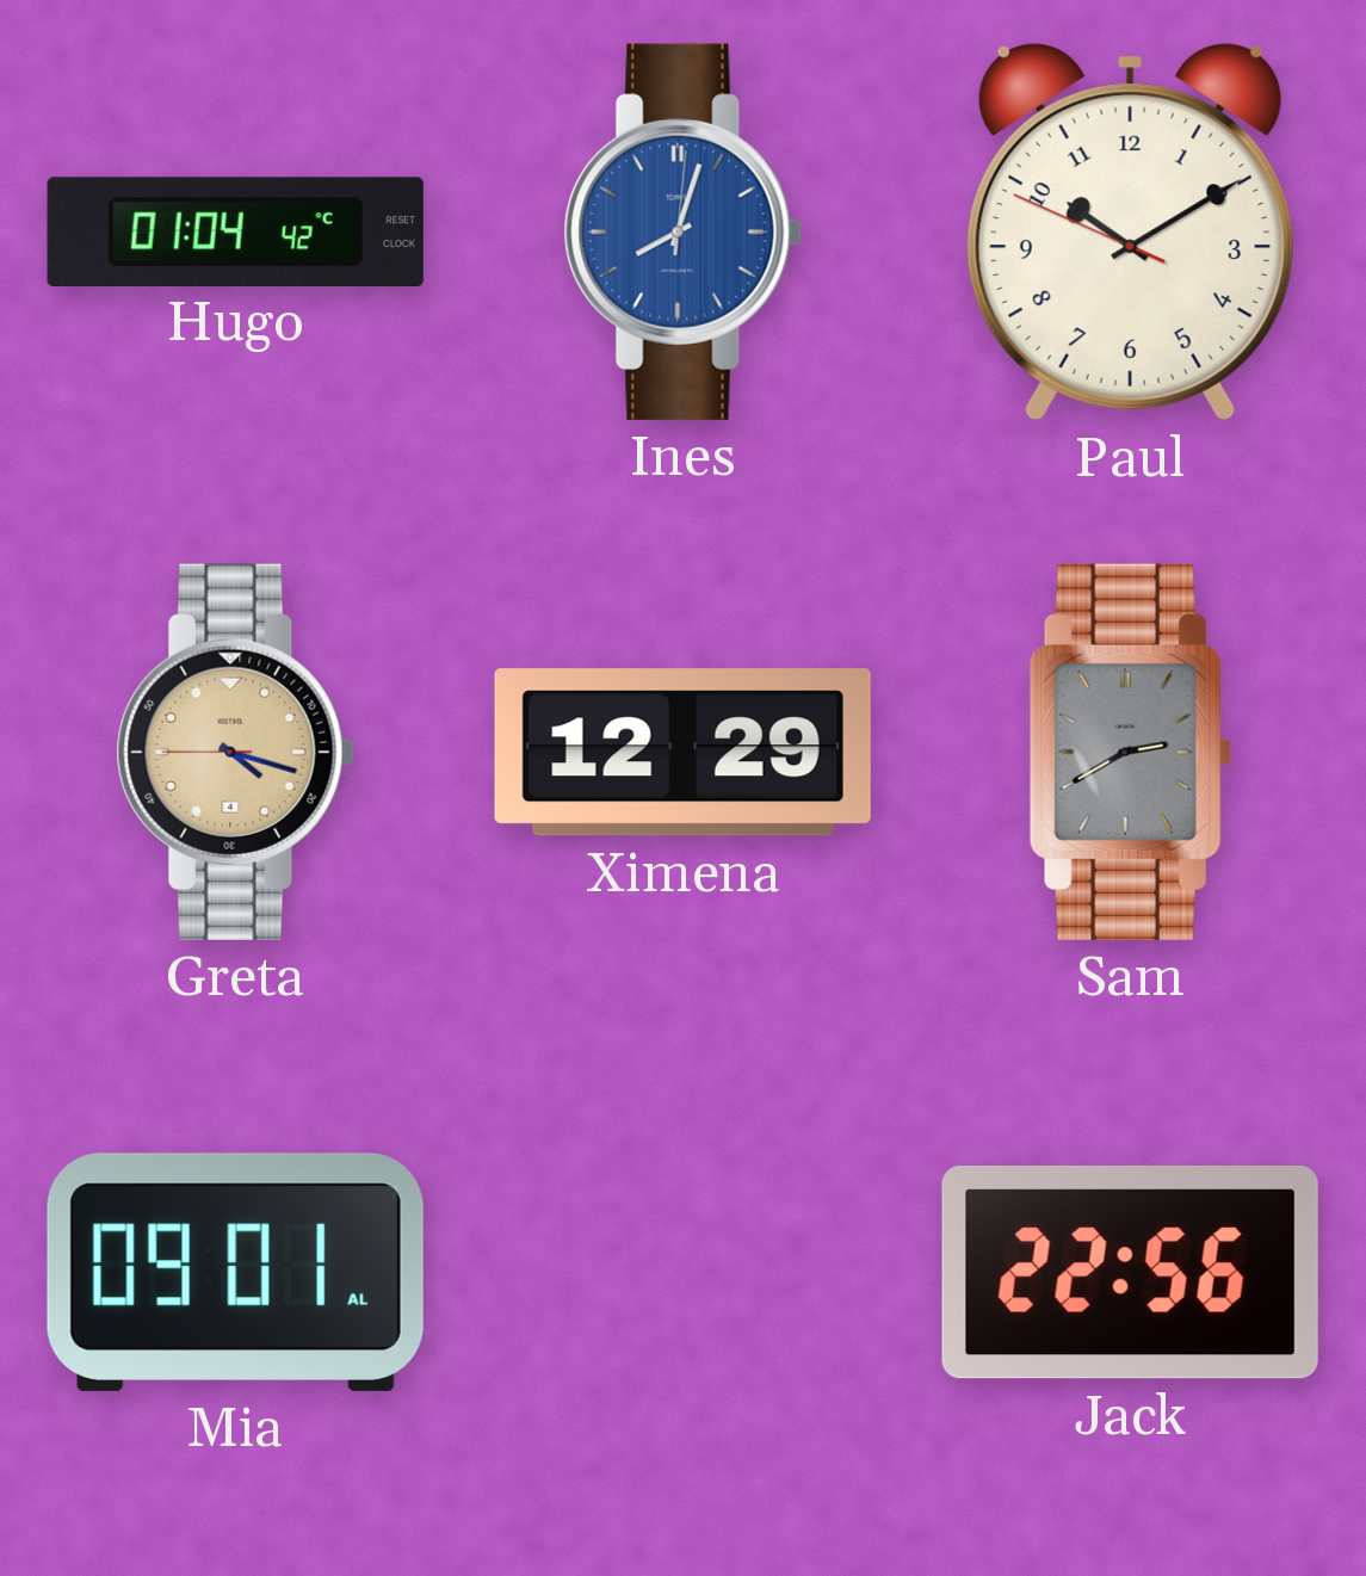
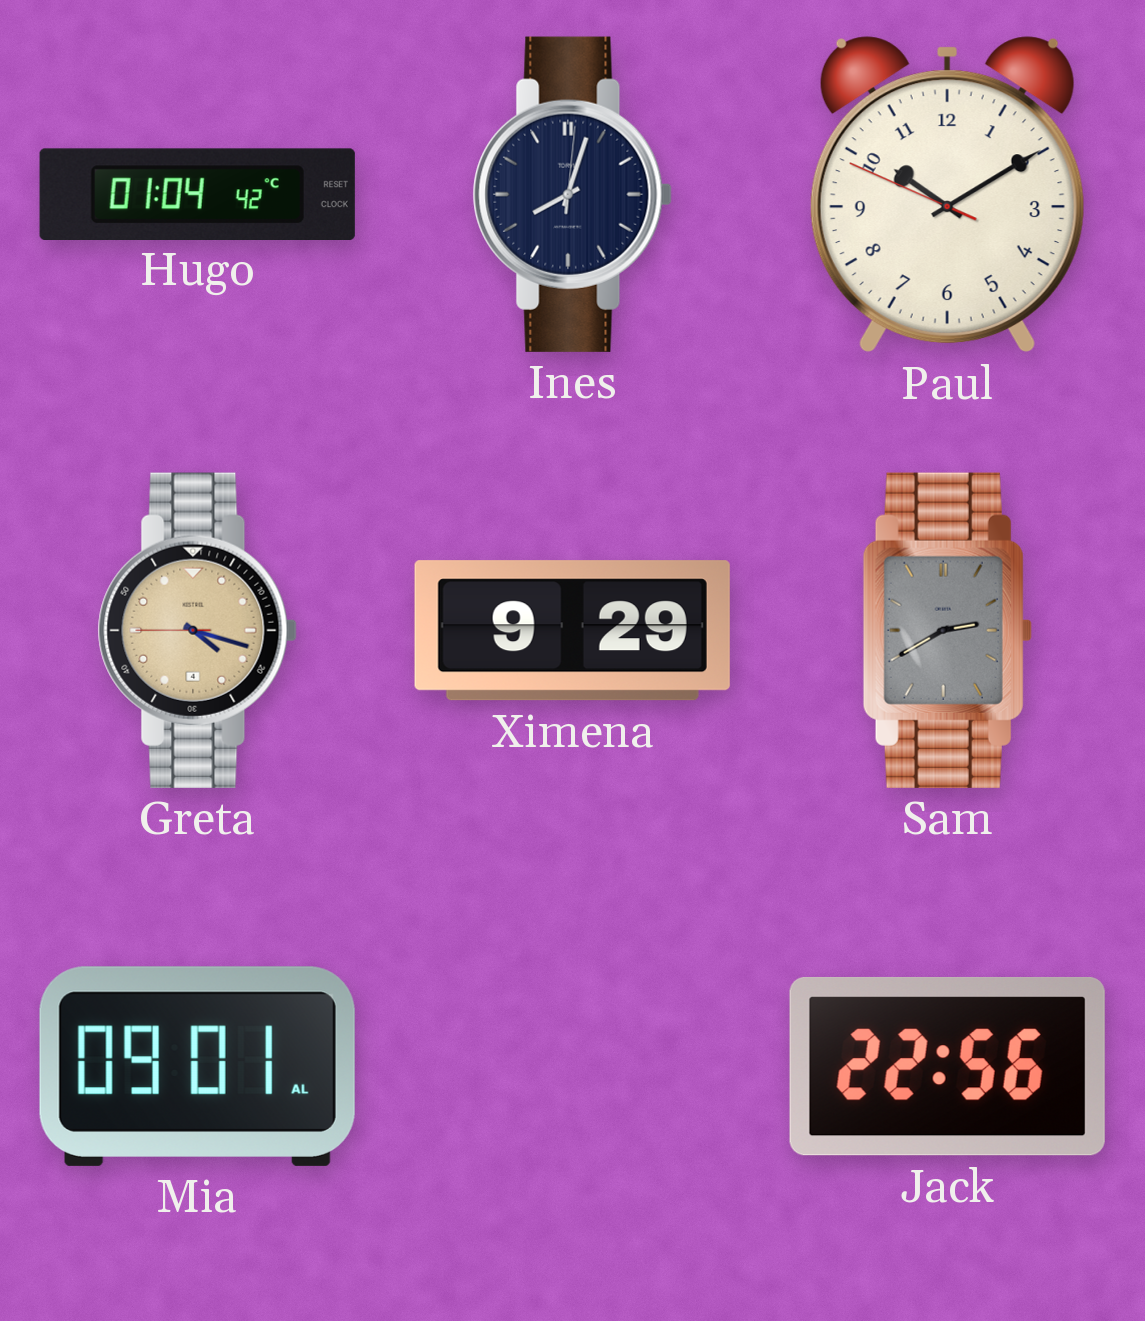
Ines dial: blue -> navy (572, 194)
Ximena: 12:29 -> 9:29 (572, 631)
